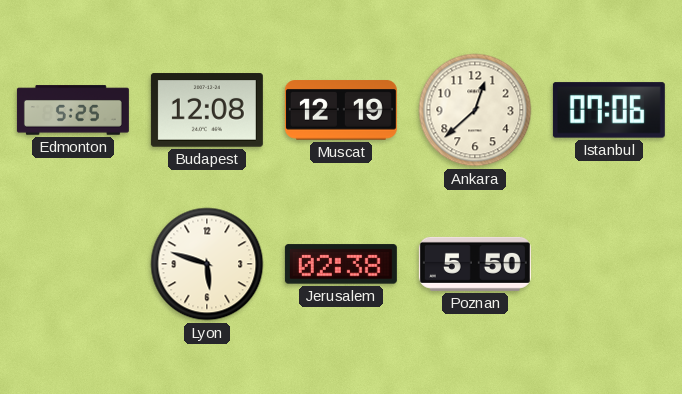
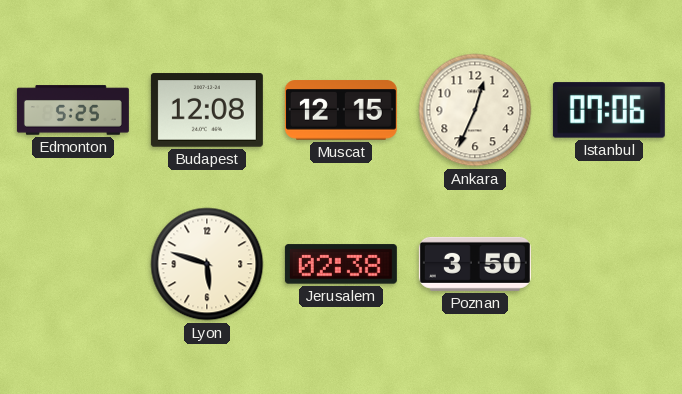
Muscat: 12:19 -> 12:15 (341, 110)
Ankara: 12:38 -> 12:34 (475, 110)
Poznan: 5:50 -> 3:50 (475, 264)
